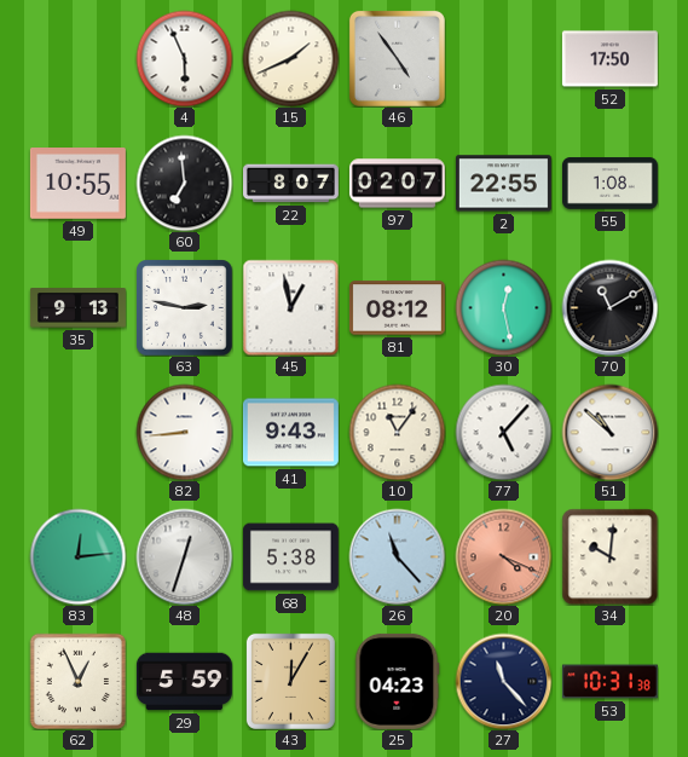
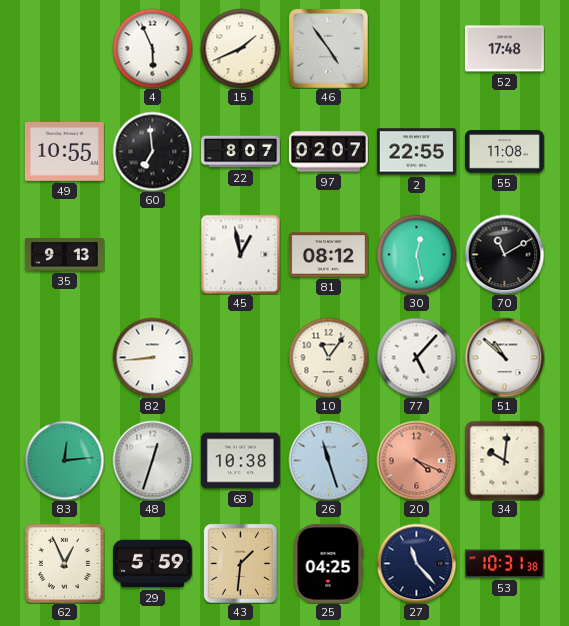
52: 17:50 -> 17:48 (504, 49)
55: 1:08 -> 11:08 (504, 152)
63: 2:47 -> none (184, 307)
41: 9:43 -> none (290, 433)
68: 5:38 -> 10:38 (240, 461)
26: 11:23 -> 11:27 (328, 460)
43: 12:05 -> 1:31 (240, 563)
25: 04:23 -> 04:25 (329, 563)
